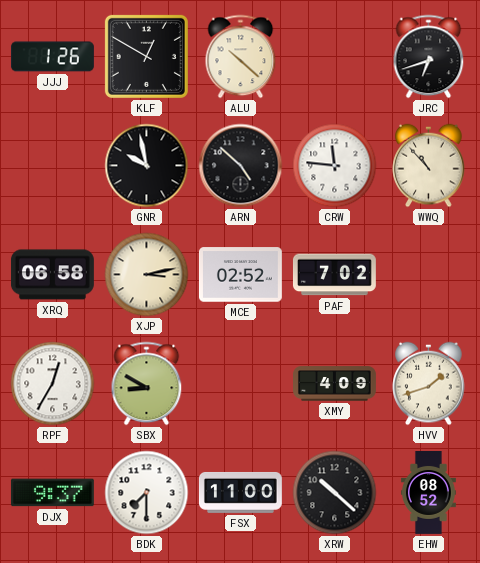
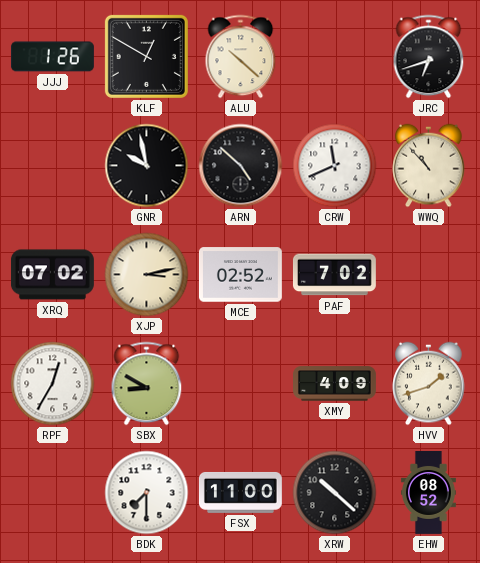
CRW: 11:46 -> 11:41 (335, 166)
XRQ: 06:58 -> 07:02 (52, 275)
DJX: 9:37 -> none (52, 493)
